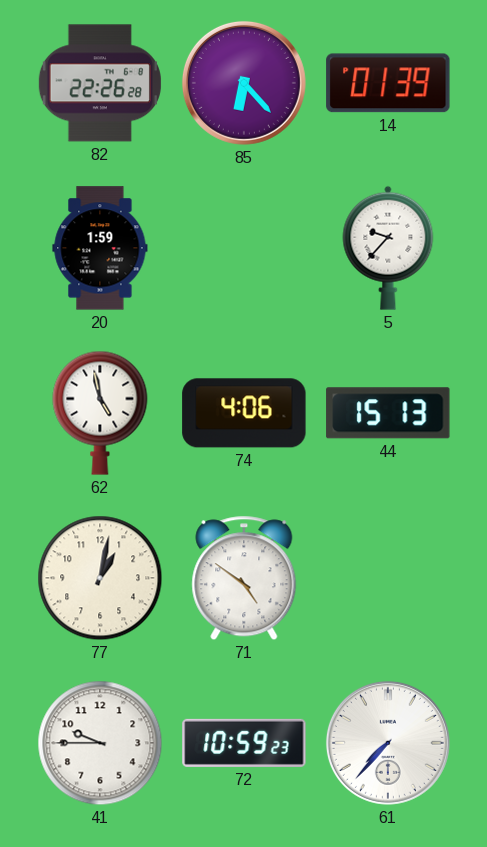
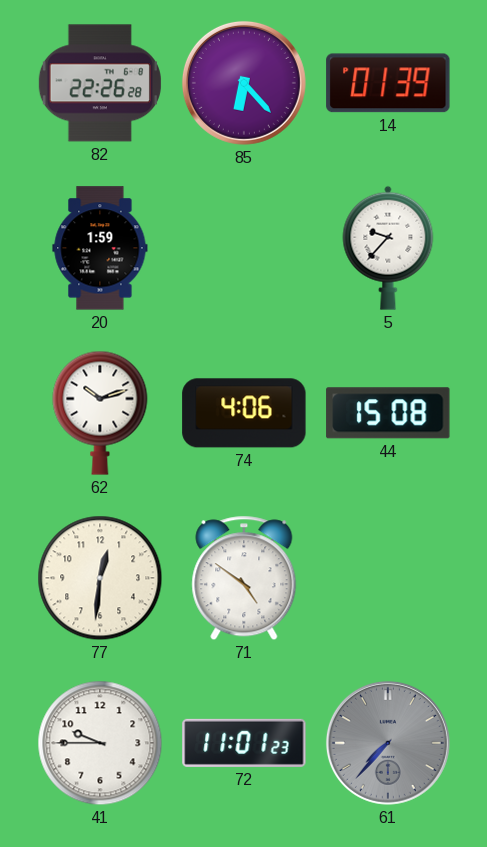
62: 4:58 -> 10:12 (100, 413)
44: 15:13 -> 15:08 (388, 413)
77: 1:02 -> 12:31 (100, 578)
72: 10:59 -> 11:01 (244, 743)
61 dial: white -> grey (388, 743)
